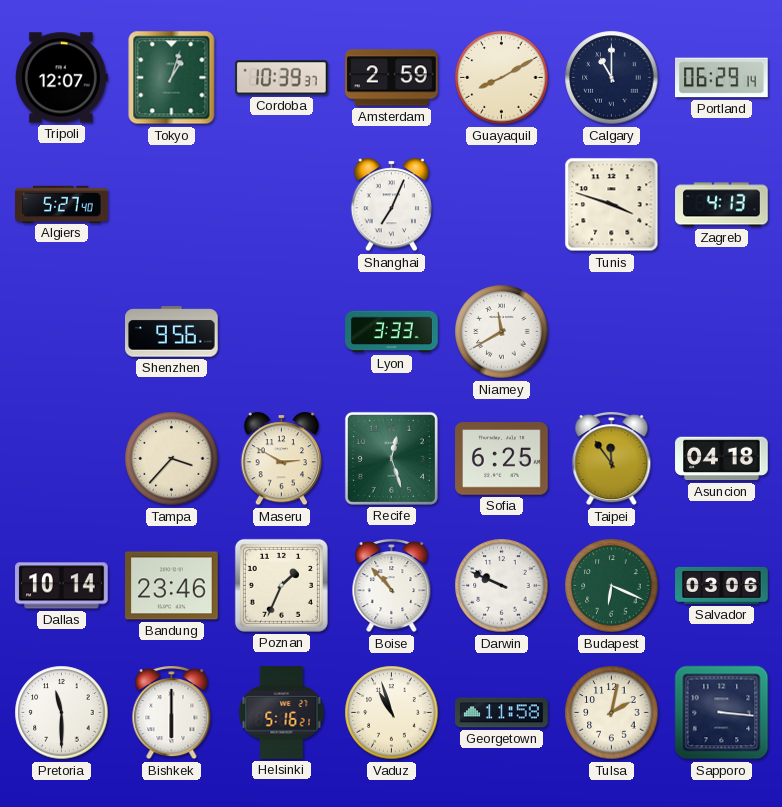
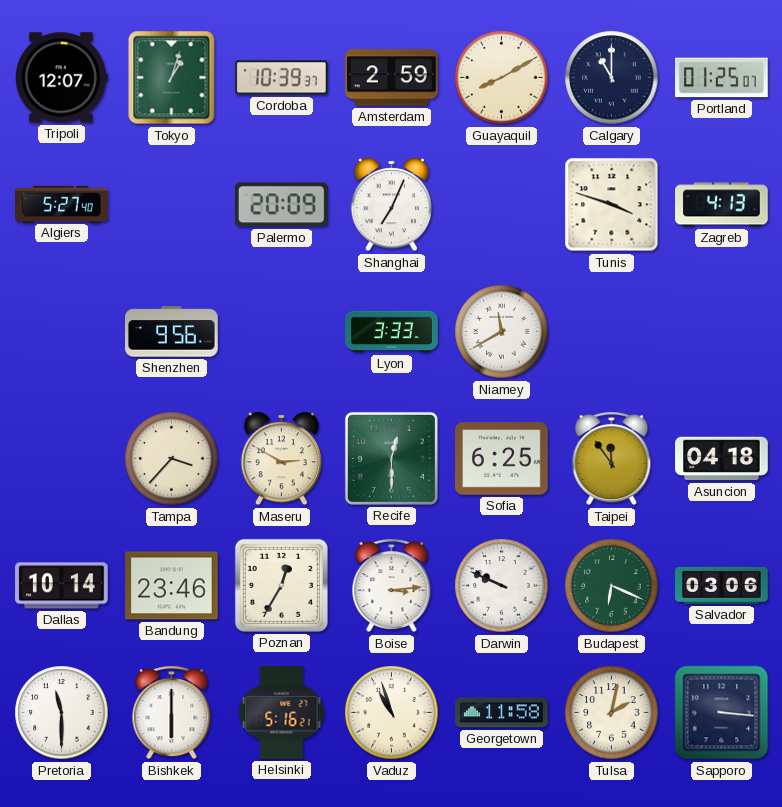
Portland: 06:29 -> 01:25 (722, 78)
Palermo: none -> 20:09 (281, 205)
Recife: 12:27 -> 12:30 (391, 458)
Poznan: 1:34 -> 12:35 (281, 585)
Boise: 10:53 -> 3:14 (392, 586)
